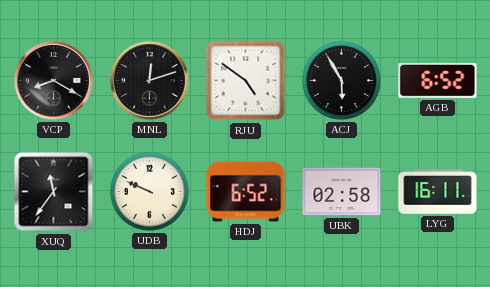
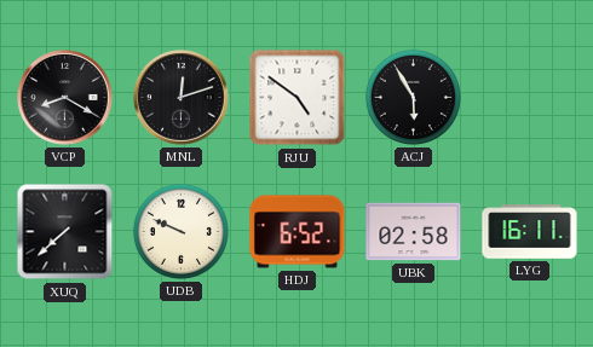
AGB: 6:52 -> none (438, 81)
XUQ: 11:36 -> 7:38 (65, 232)
